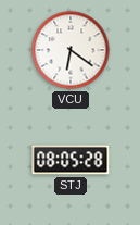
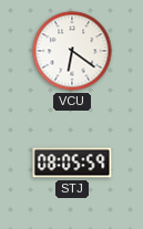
STJ: 08:05:28 -> 08:05:59 (72, 163)
